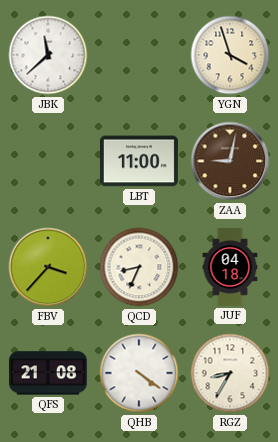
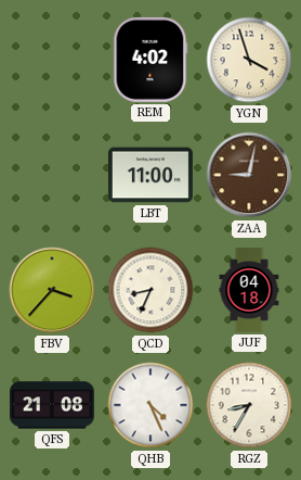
JBK: 11:38 -> none (48, 55)
REM: none -> 4:02 (150, 60)
QHB: 4:21 -> 4:26 (150, 405)
